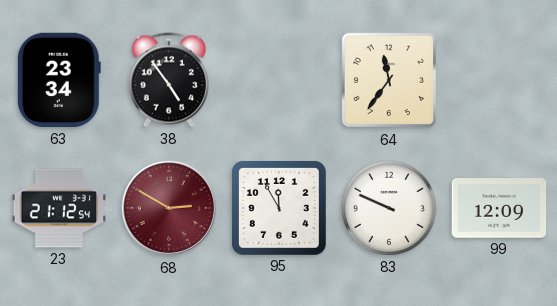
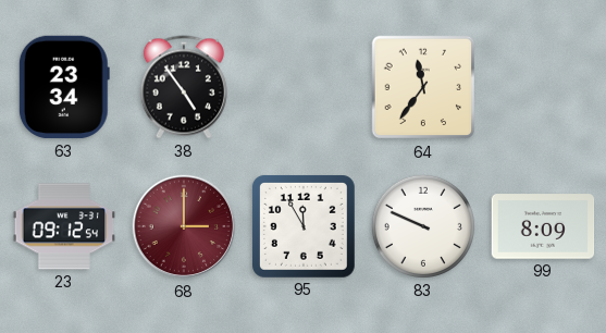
23: 21:12 -> 09:12 (64, 226)
68: 2:50 -> 3:00 (184, 226)
99: 12:09 -> 8:09 (543, 226)
